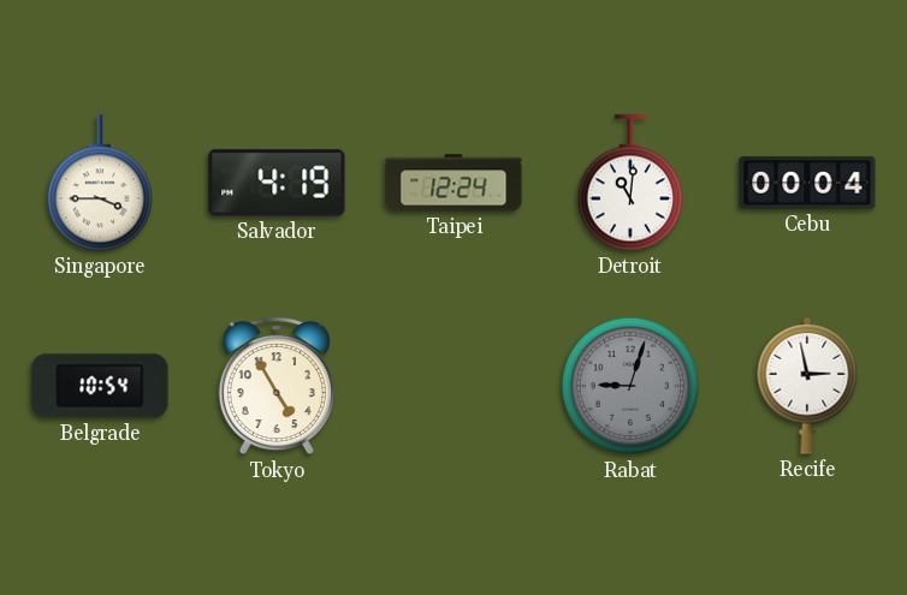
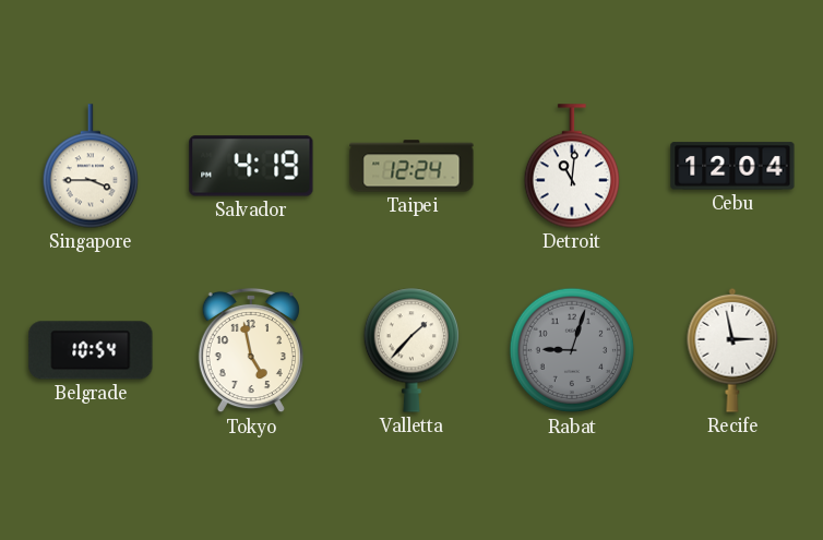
Cebu: 00:04 -> 12:04 (732, 166)
Tokyo: 4:55 -> 4:58 (251, 350)
Valletta: none -> 1:37 (410, 350)
